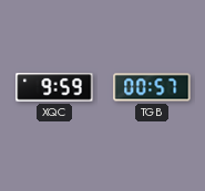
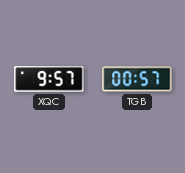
XQC: 9:59 -> 9:57 (49, 79)
